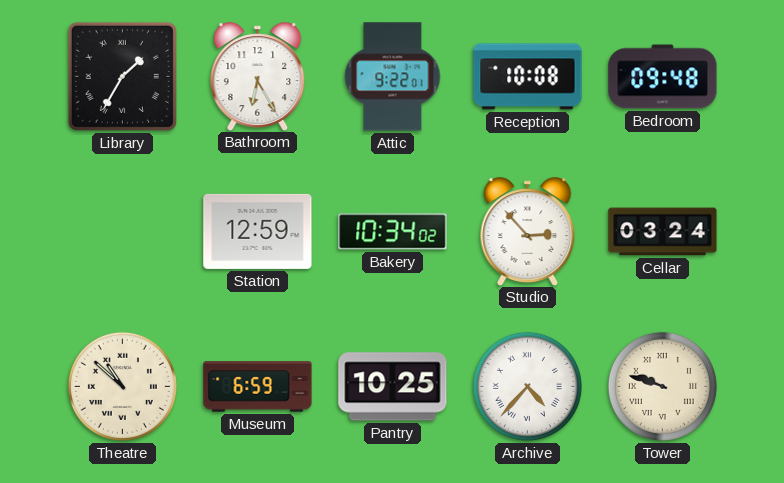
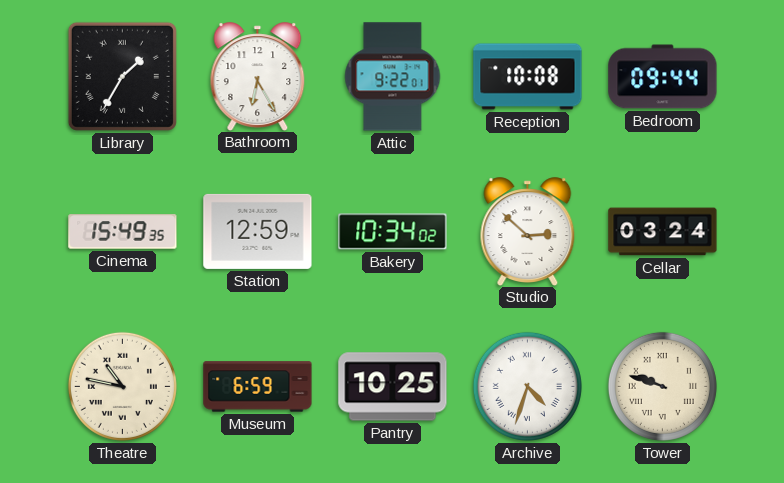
Bedroom: 09:48 -> 09:44 (663, 77)
Cinema: none -> 15:49 (123, 232)
Studio: 2:53 -> 2:52 (528, 231)
Theatre: 10:52 -> 10:47 (122, 386)
Archive: 4:37 -> 4:33 (527, 386)
